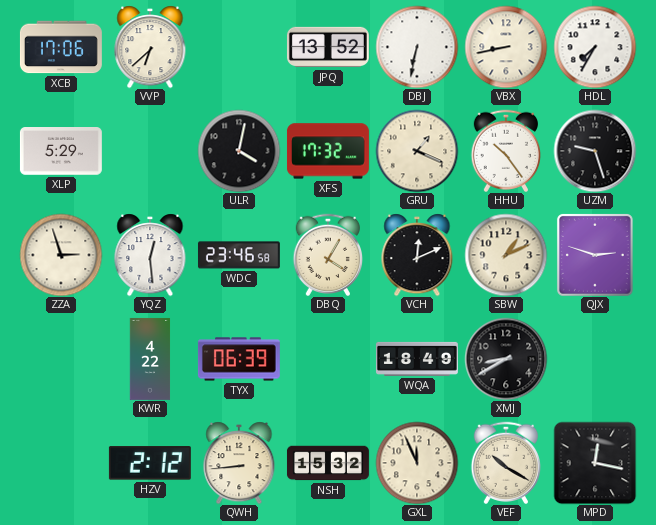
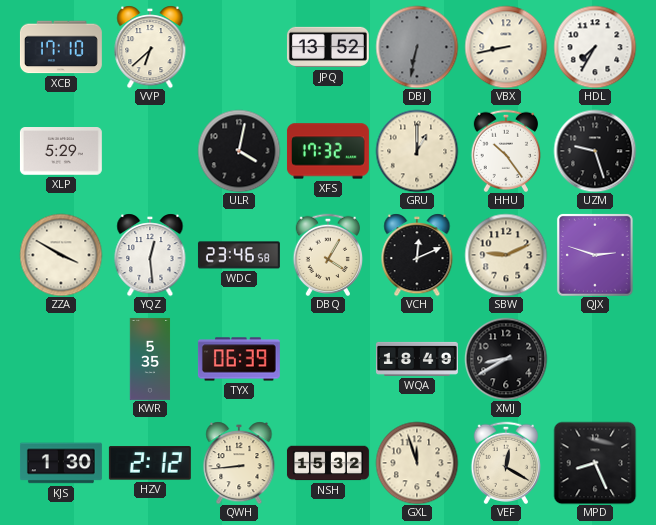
XCB: 17:06 -> 17:10 (61, 47)
DBJ dial: white -> grey (417, 47)
GRU: 1:19 -> 1:00 (417, 151)
ZZA: 2:57 -> 3:50 (61, 255)
SBW: 1:11 -> 9:11 (506, 255)
KWR: 4:22 -> 5:35 (150, 359)
KJS: none -> 1:30 (61, 463)
GXL: 11:56 -> 11:57 (417, 463)
VEF: 10:20 -> 12:20 (505, 462)
MPD: 12:17 -> 8:26 (595, 463)
